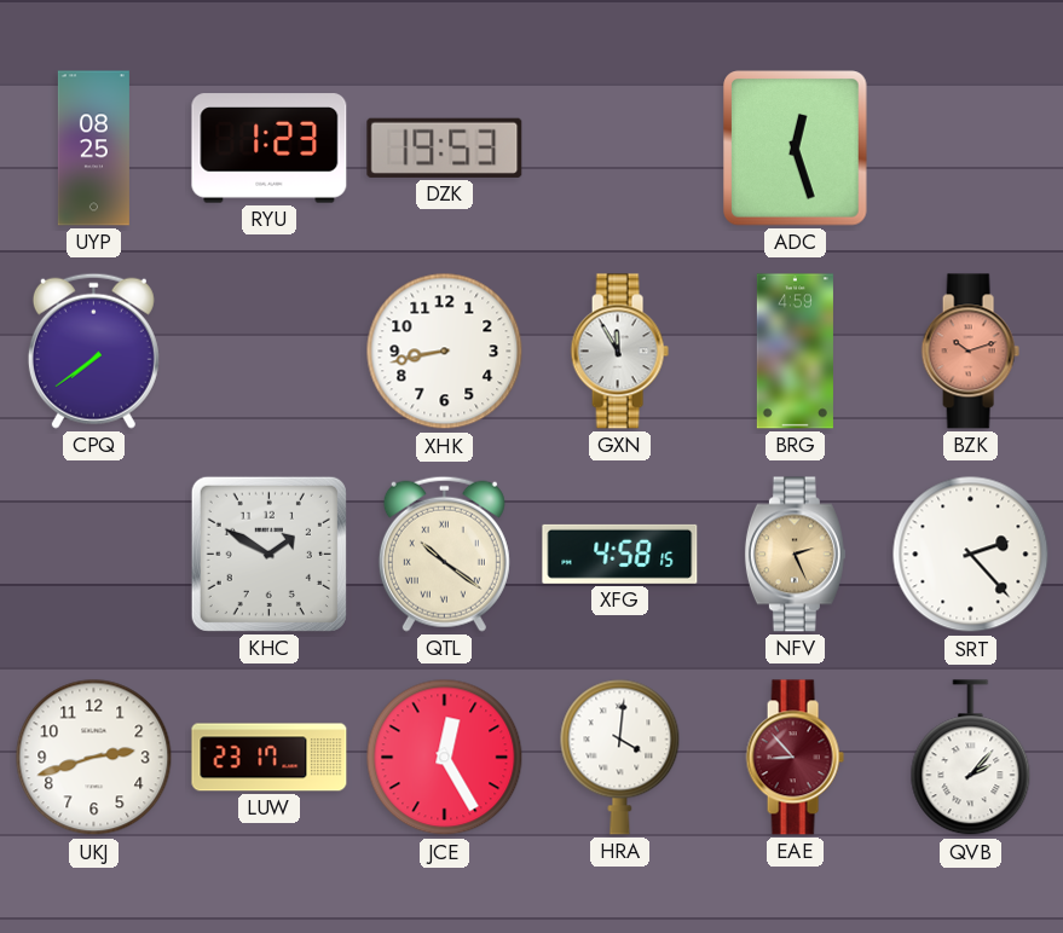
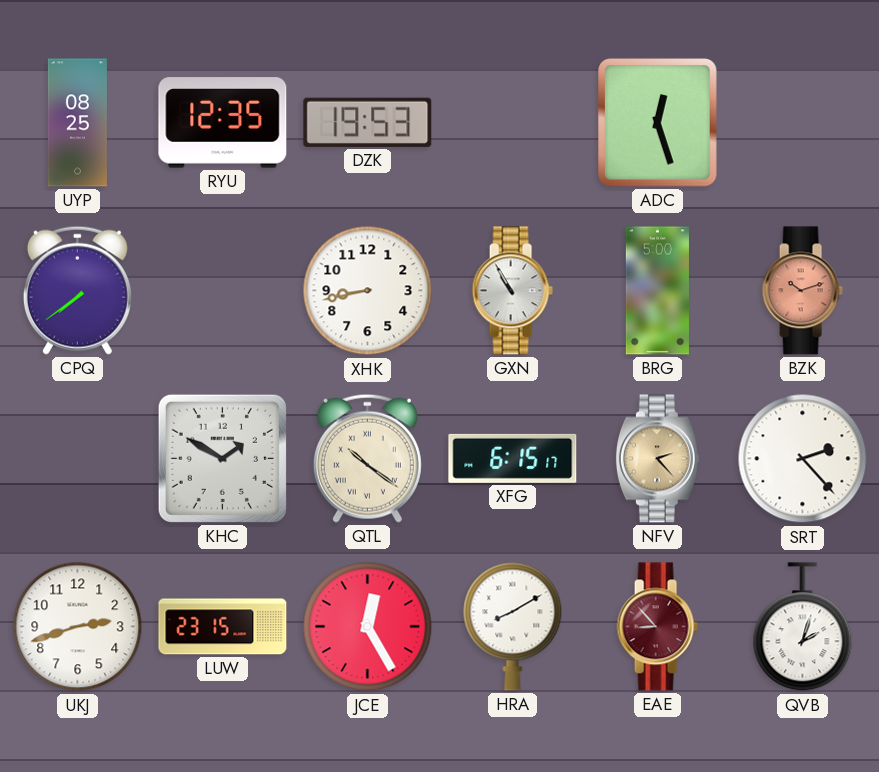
RYU: 1:23 -> 12:35 (223, 123)
GXN: 11:55 -> 10:55 (512, 291)
BRG: 4:59 -> 5:00 (657, 291)
XFG: 4:58 -> 6:15 (513, 458)
NFV: 2:26 -> 2:23 (657, 459)
LUW: 23:17 -> 23:15 (223, 627)
HRA: 4:01 -> 8:10 (513, 626)
QVB: 2:07 -> 2:03 (803, 627)
